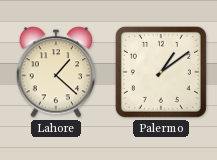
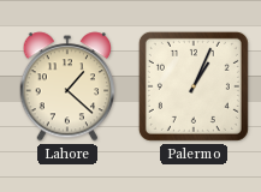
Palermo: 1:09 -> 1:04 (194, 86)
